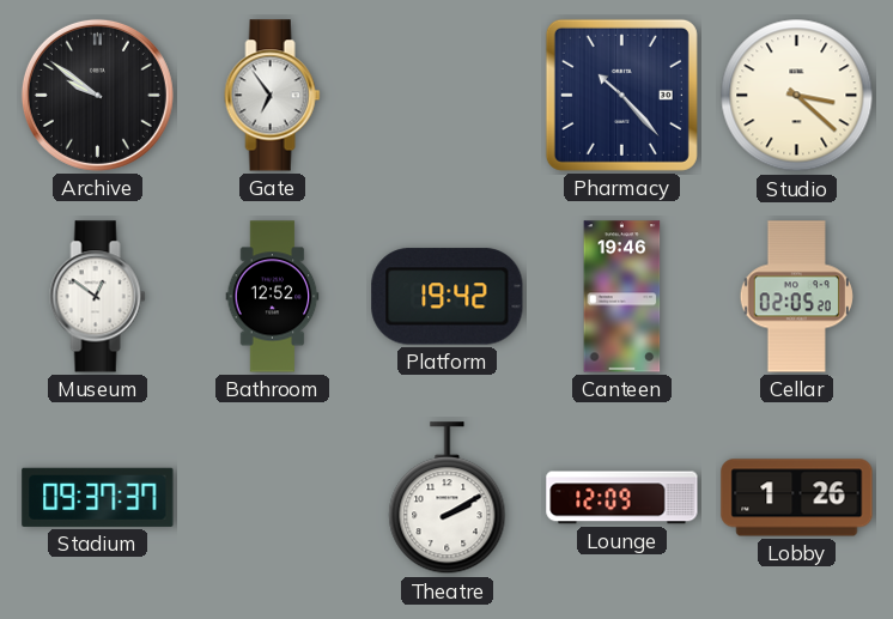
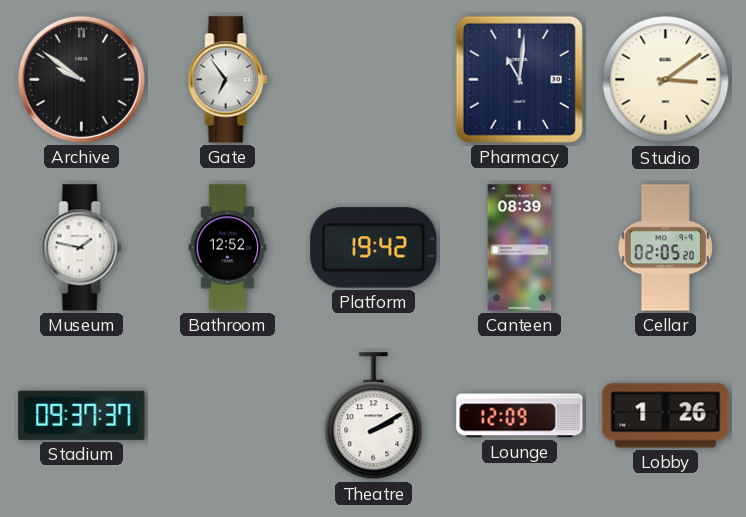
Pharmacy: 10:23 -> 11:01 (519, 79)
Studio: 3:22 -> 3:09 (666, 80)
Museum: 12:51 -> 1:47 (82, 248)
Canteen: 19:46 -> 08:39 (520, 248)
